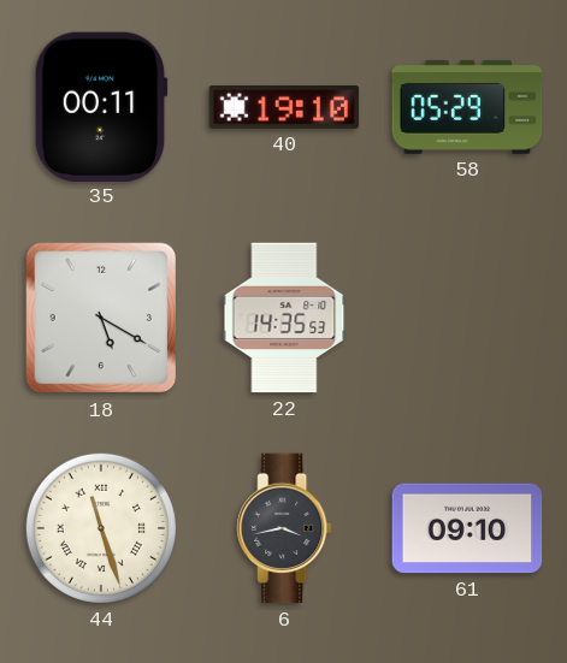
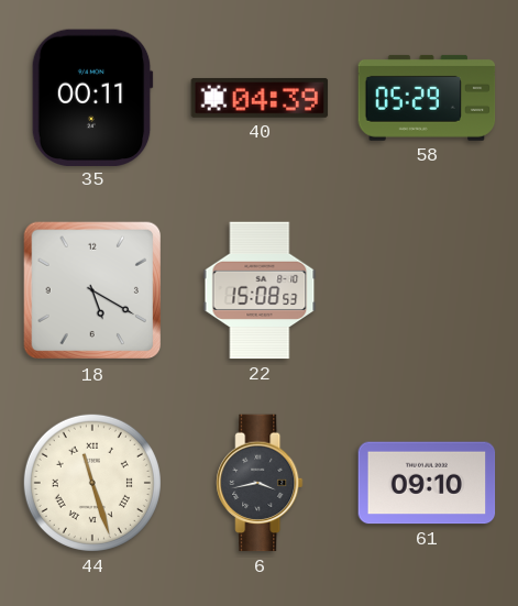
40: 19:10 -> 04:39 (260, 98)
22: 14:35 -> 15:08 (260, 290)
